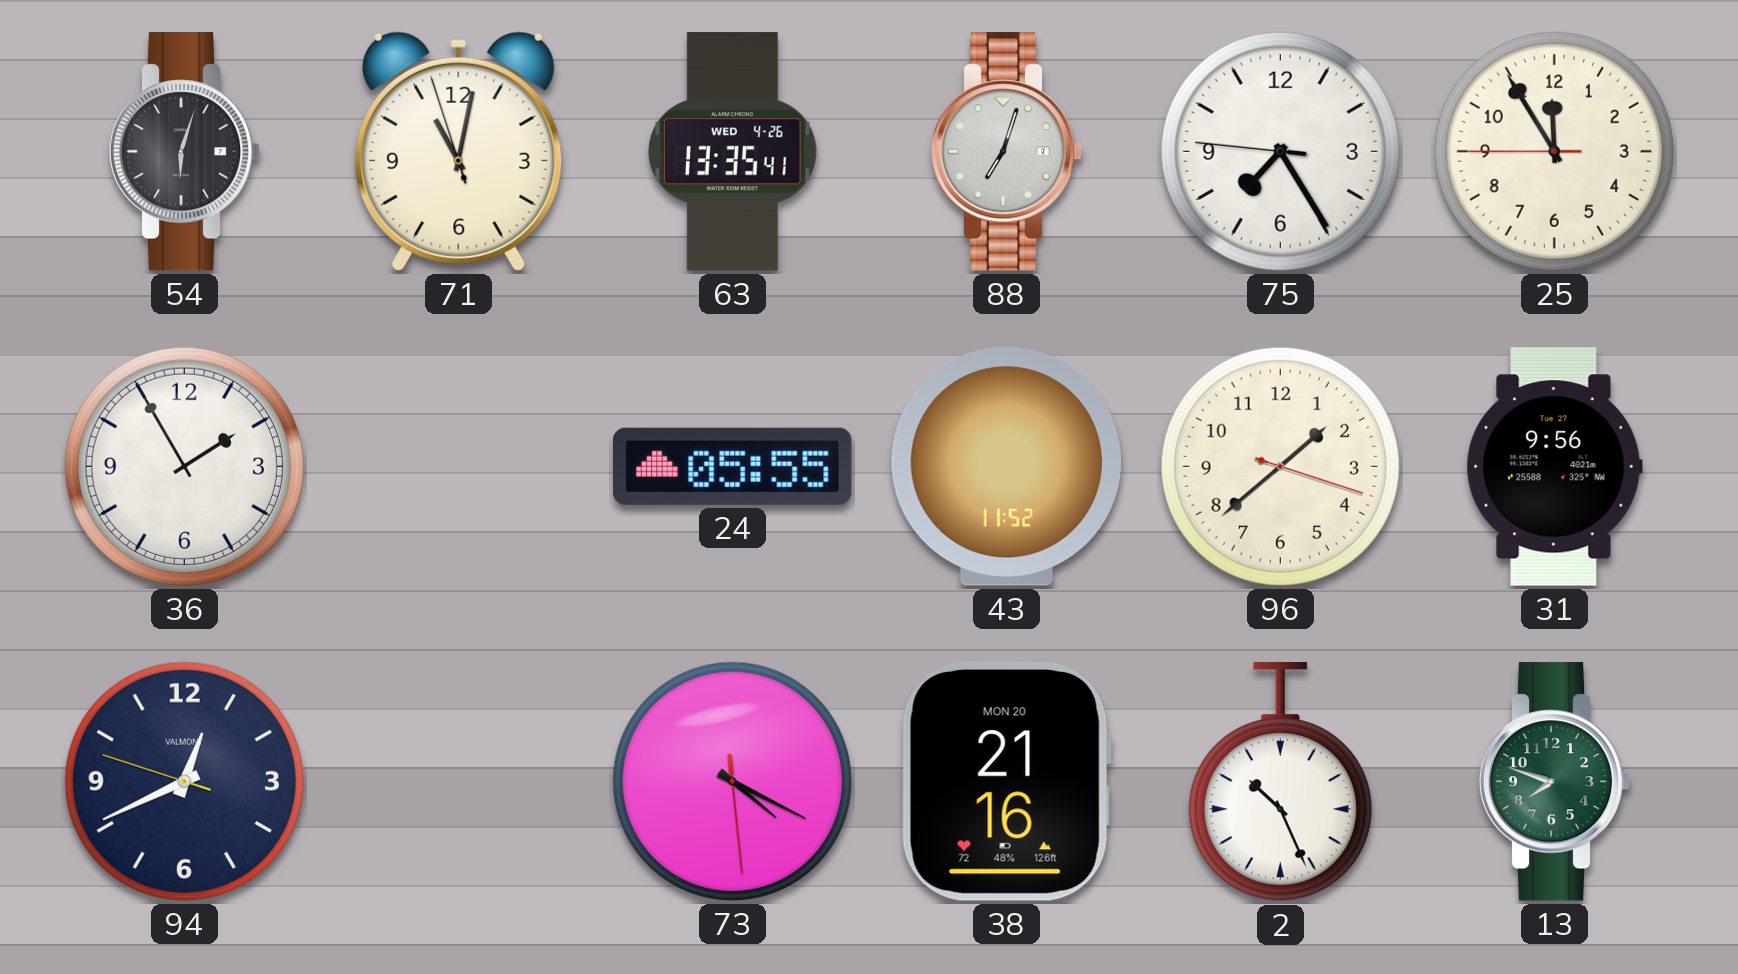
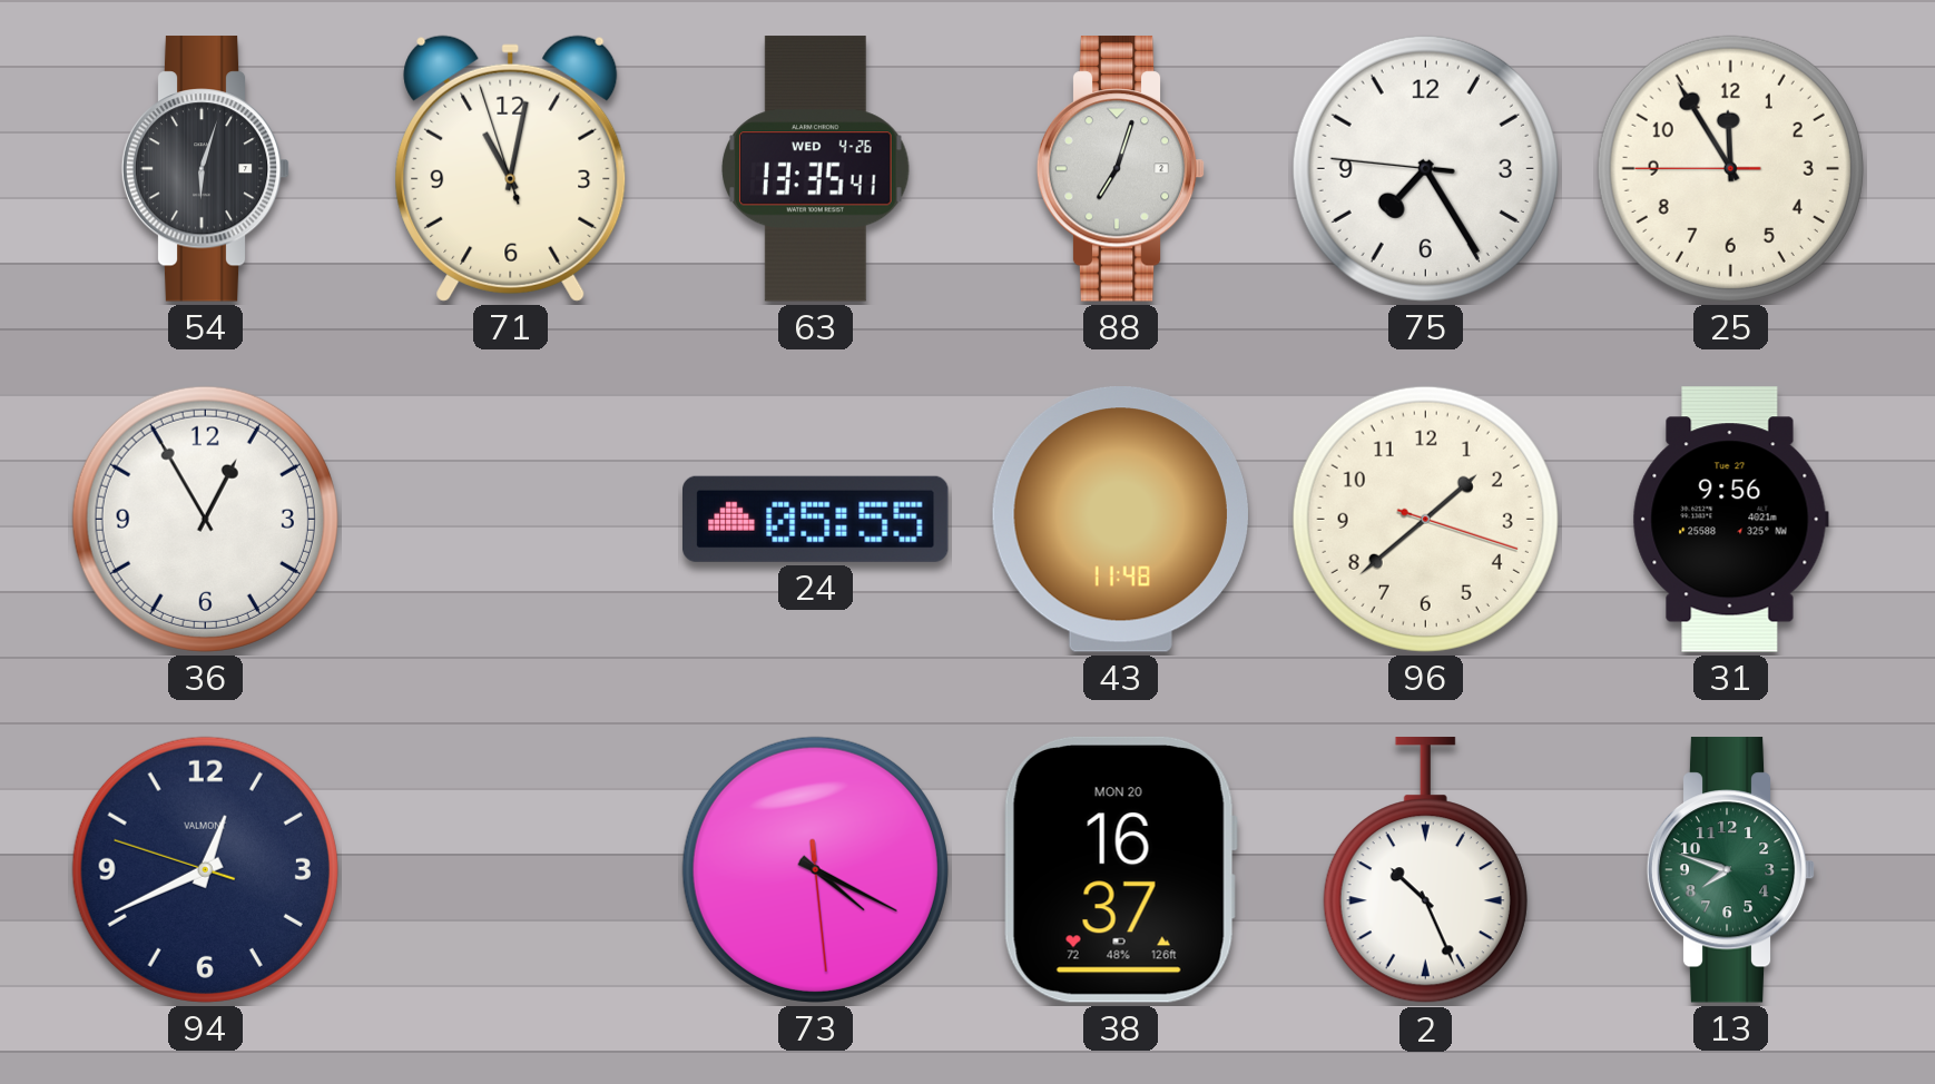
36: 1:55 -> 12:55 (205, 519)
43: 11:52 -> 11:48 (1120, 520)
38: 21:16 -> 16:37 (1120, 869)
